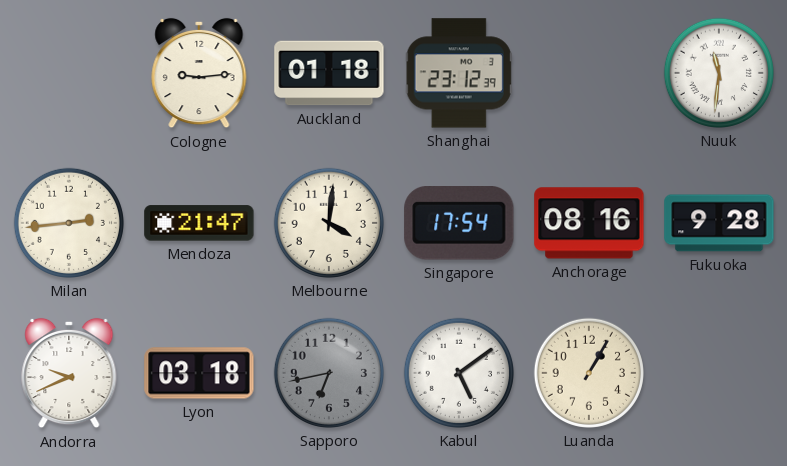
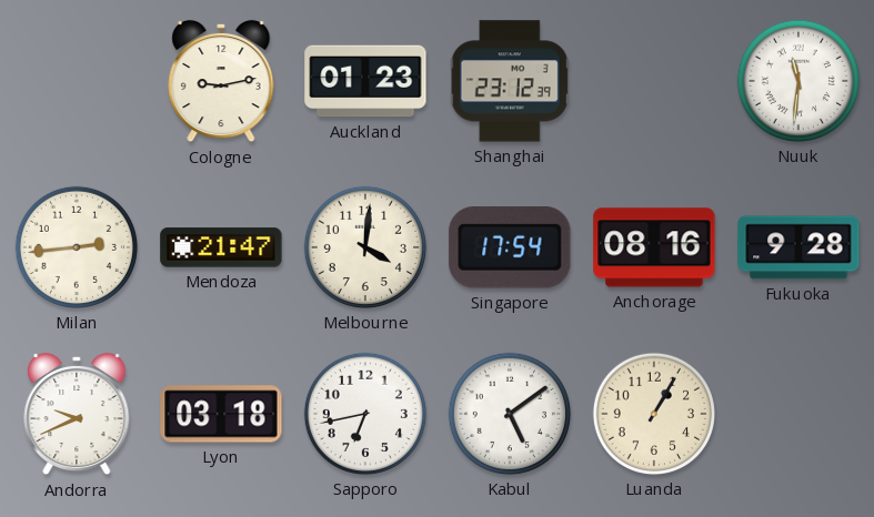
Cologne: 9:14 -> 9:13 (221, 81)
Auckland: 01:18 -> 01:23 (365, 81)
Sapporo dial: grey -> white (365, 414)
